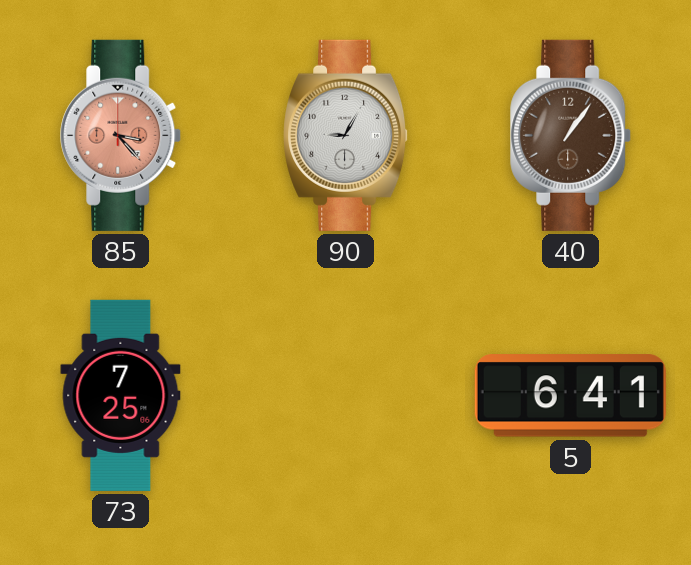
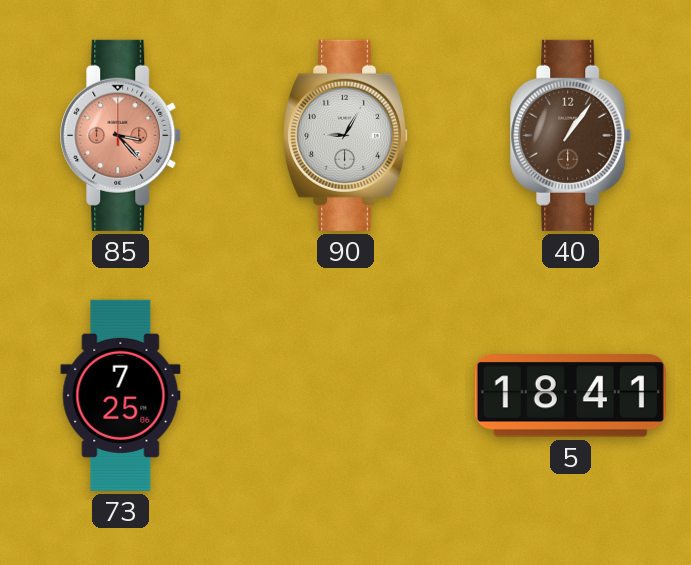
5: 6:41 -> 18:41 (570, 396)
